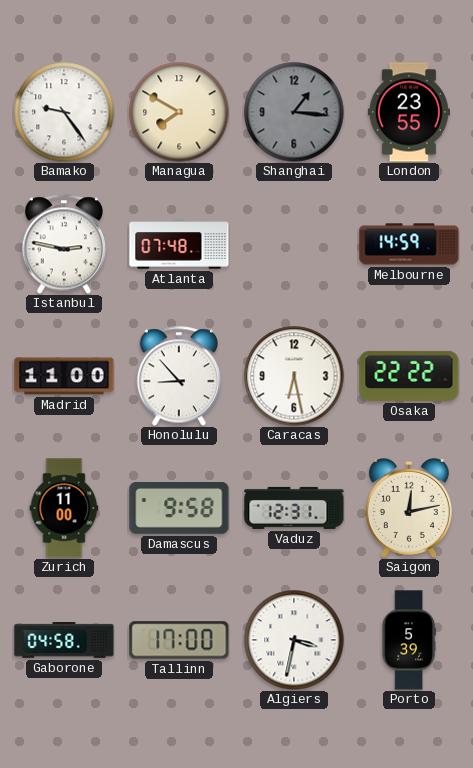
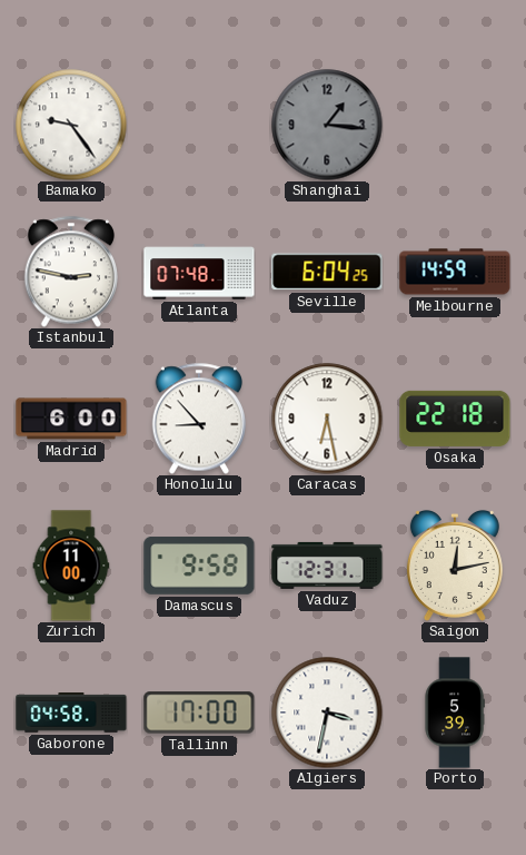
Managua: 7:50 -> none (179, 112)
London: 23:55 -> none (409, 112)
Seville: none -> 6:04 (327, 272)
Madrid: 11:00 -> 6:00 (71, 419)
Osaka: 22:22 -> 22:18 (455, 419)
